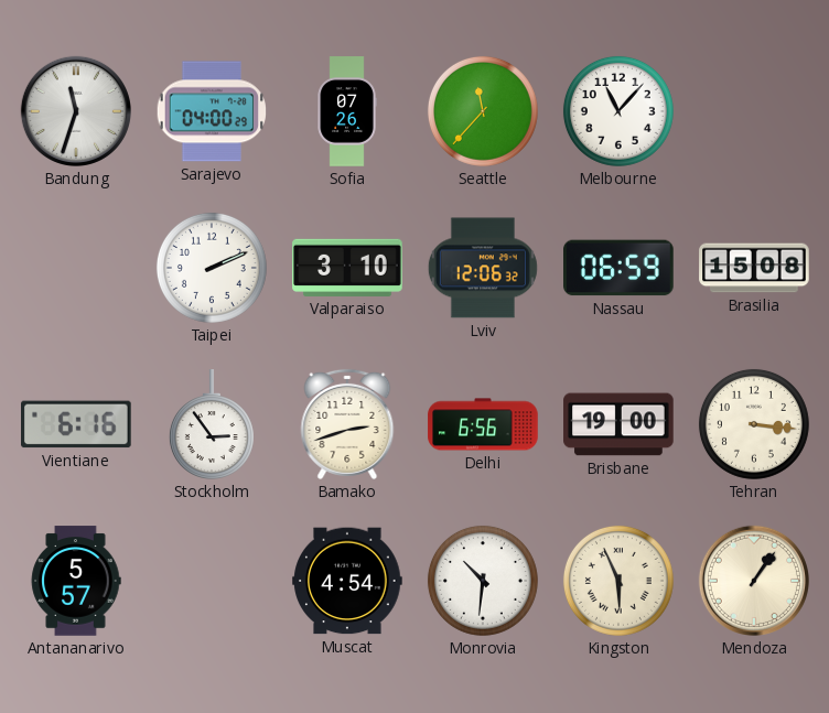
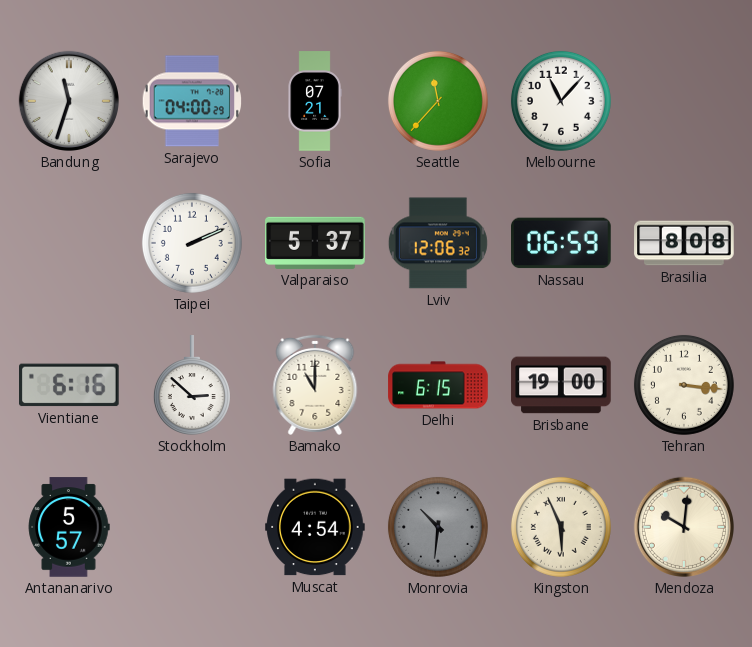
Sofia: 07:26 -> 07:21 (315, 101)
Valparaiso: 3:10 -> 5:37 (315, 243)
Brasilia: 15:08 -> 8:08 (684, 243)
Stockholm: 2:54 -> 2:52 (192, 385)
Bamako: 2:42 -> 11:00 (315, 385)
Delhi: 6:56 -> 6:15 (438, 385)
Monrovia dial: white -> grey (438, 527)
Mendoza: 1:06 -> 10:01 (684, 527)
